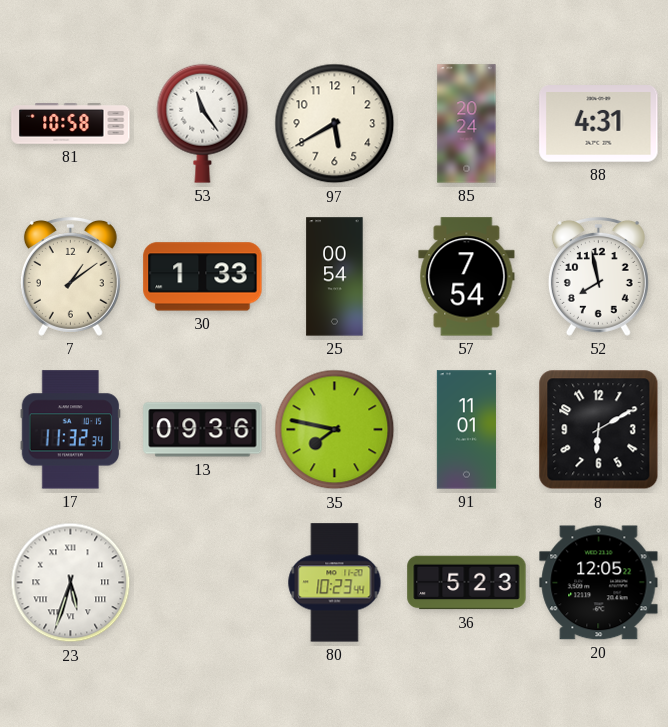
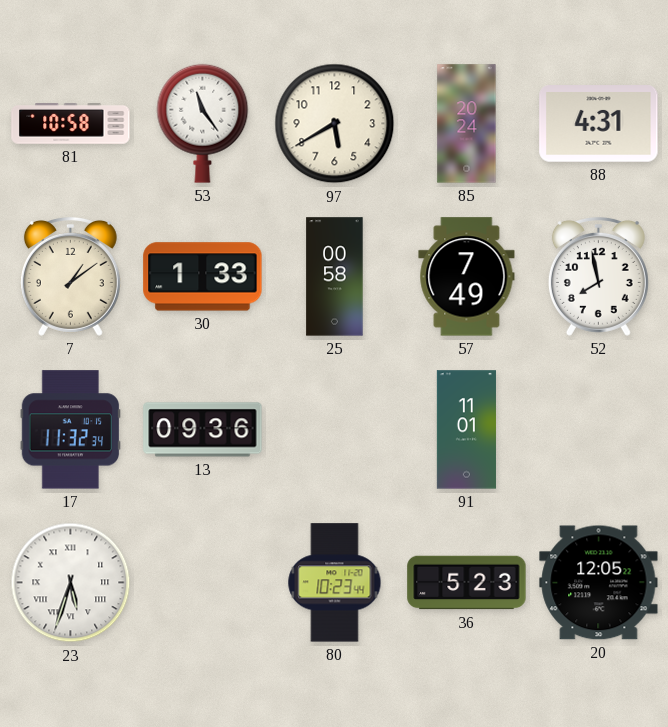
25: 00:54 -> 00:58 (335, 277)
57: 7:54 -> 7:49 (467, 277)
35: 7:47 -> none (335, 430)
8: 6:10 -> none (599, 430)
